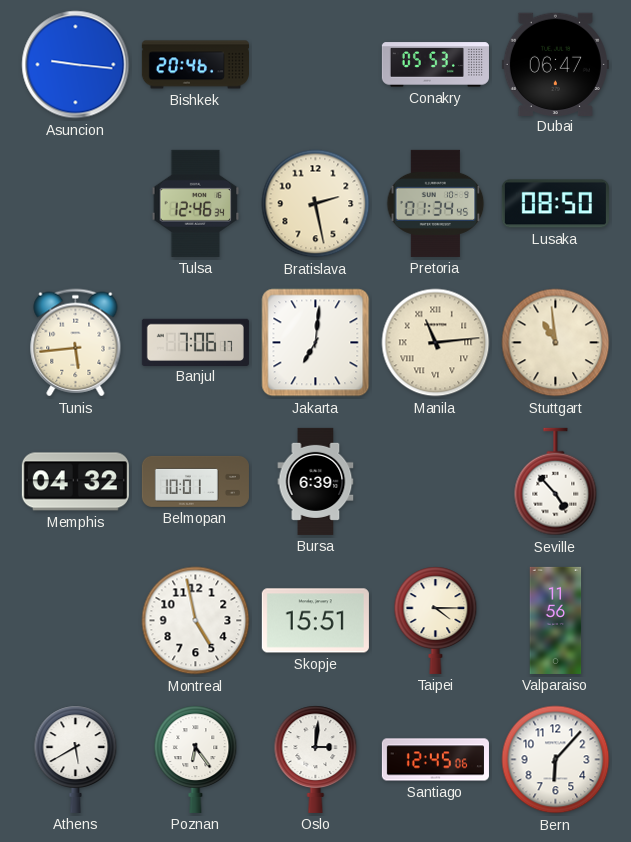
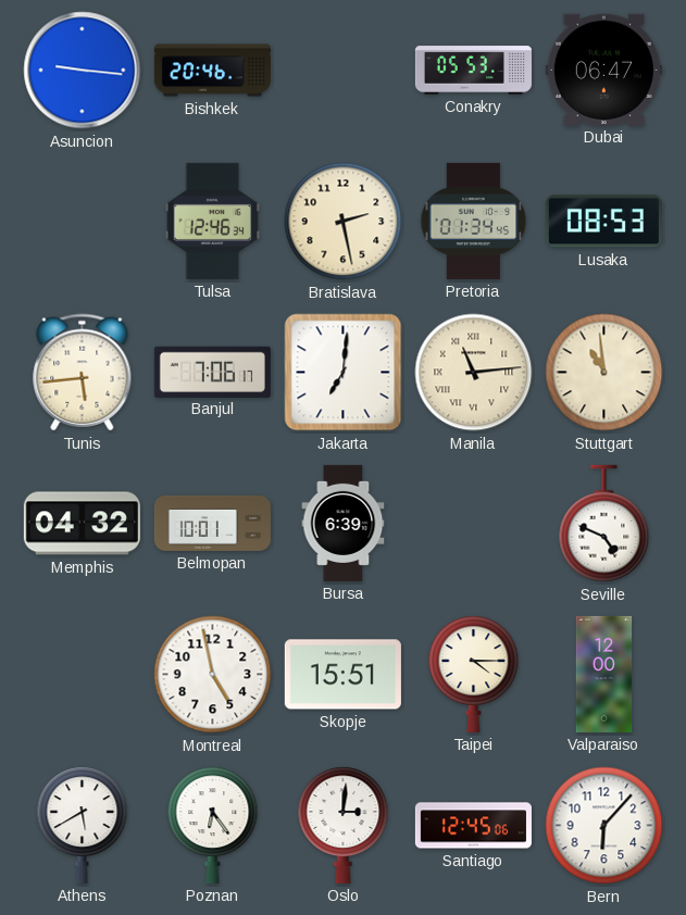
Lusaka: 08:50 -> 08:53 (603, 222)
Seville: 4:53 -> 4:49 (604, 524)
Valparaiso: 11:56 -> 12:00 (604, 674)
